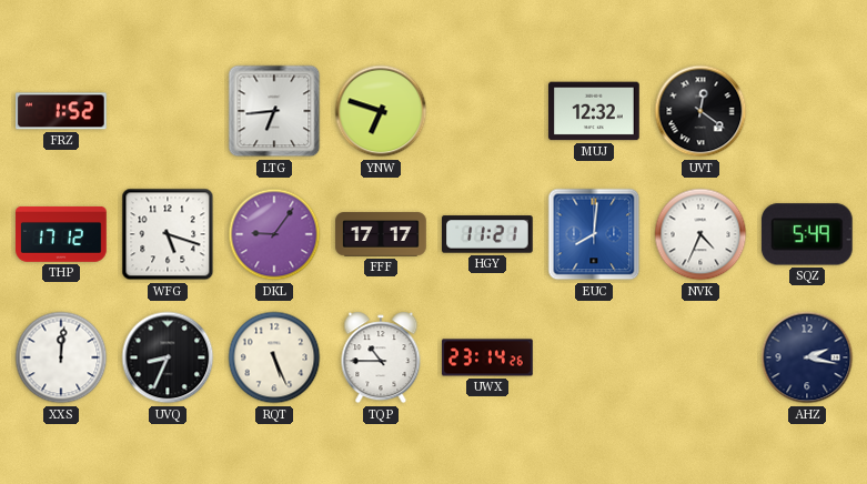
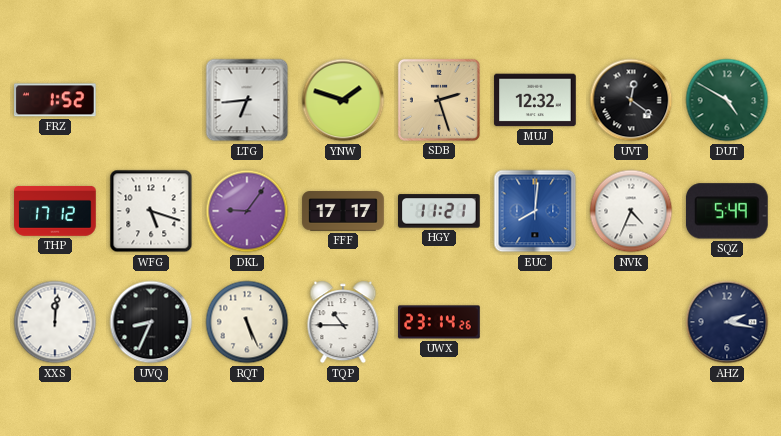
YNW: 6:48 -> 1:48 (343, 100)
SDB: none -> 2:27 (439, 100)
DUT: none -> 4:50 (727, 100)
